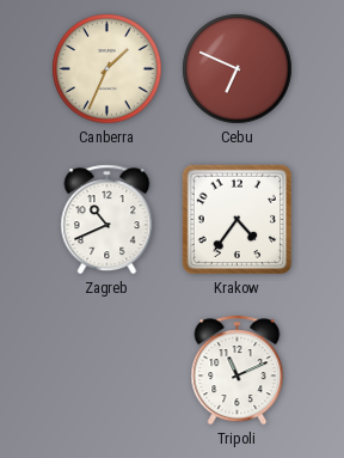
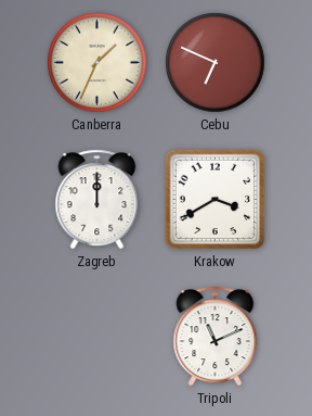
Zagreb: 10:41 -> 12:00 (97, 200)
Krakow: 4:36 -> 3:40 (216, 200)
